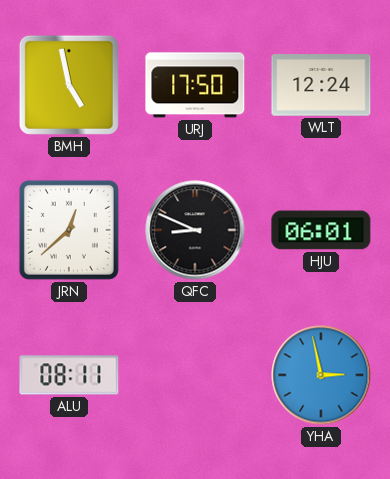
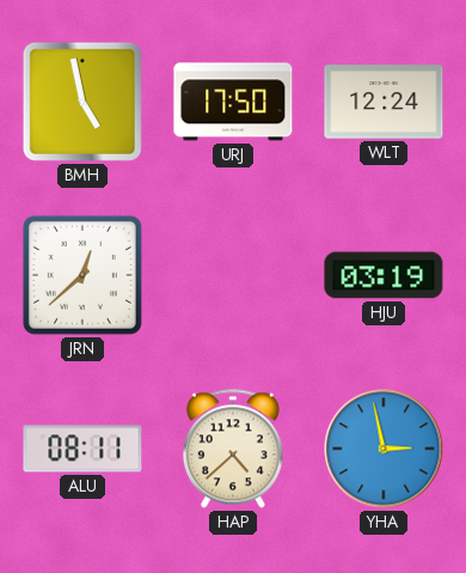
QFC: 8:49 -> none (195, 230)
HJU: 06:01 -> 03:19 (384, 275)
HAP: none -> 4:38 (233, 449)
